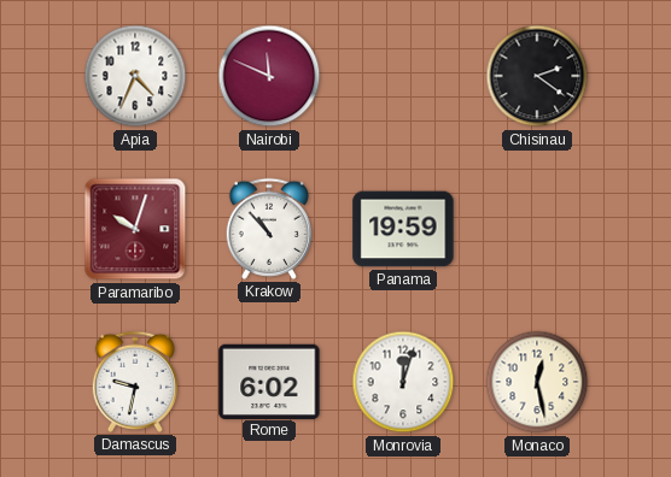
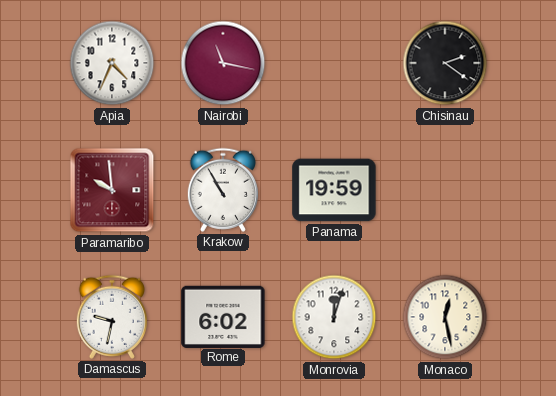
Nairobi: 11:49 -> 11:17 (223, 63)
Paramaribo: 10:03 -> 9:59 (112, 190)
Krakow: 10:53 -> 10:55 (223, 190)
